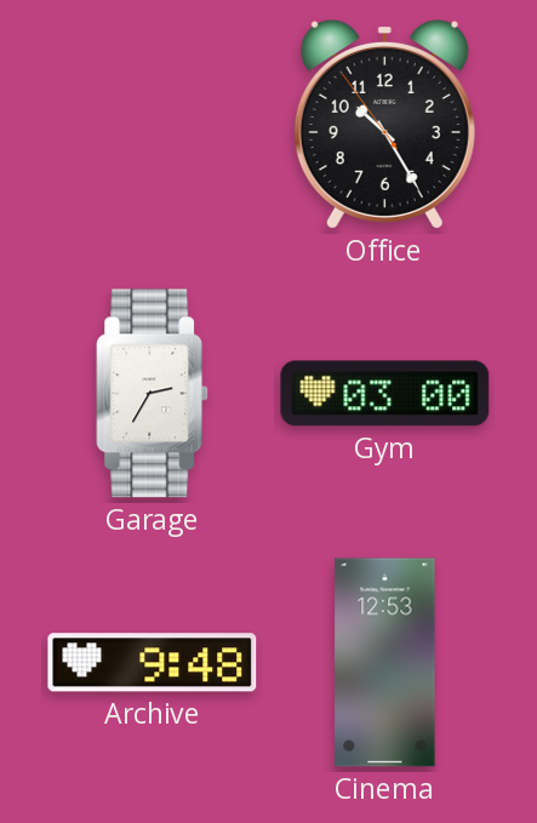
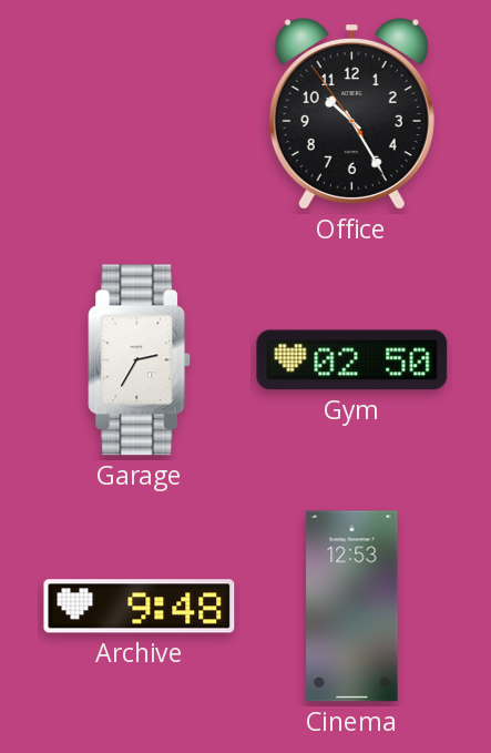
Gym: 03:00 -> 02:50 (352, 360)
